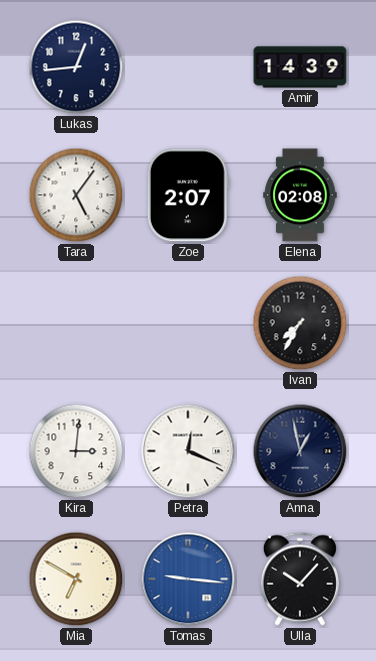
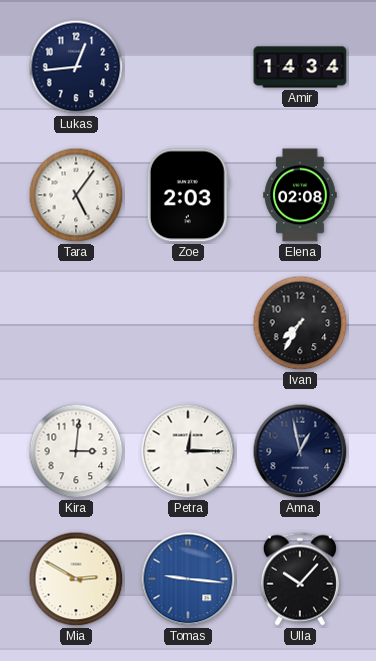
Amir: 14:39 -> 14:34 (300, 67)
Zoe: 2:07 -> 2:03 (188, 195)
Petra: 12:19 -> 12:15 (188, 451)
Mia: 6:50 -> 2:50 (76, 579)
